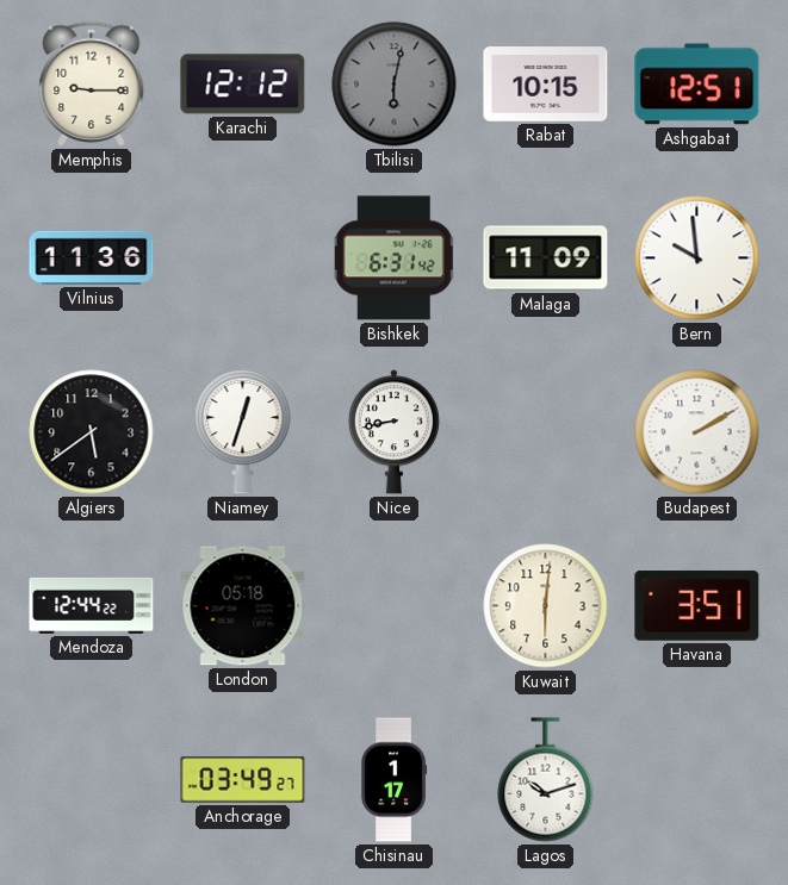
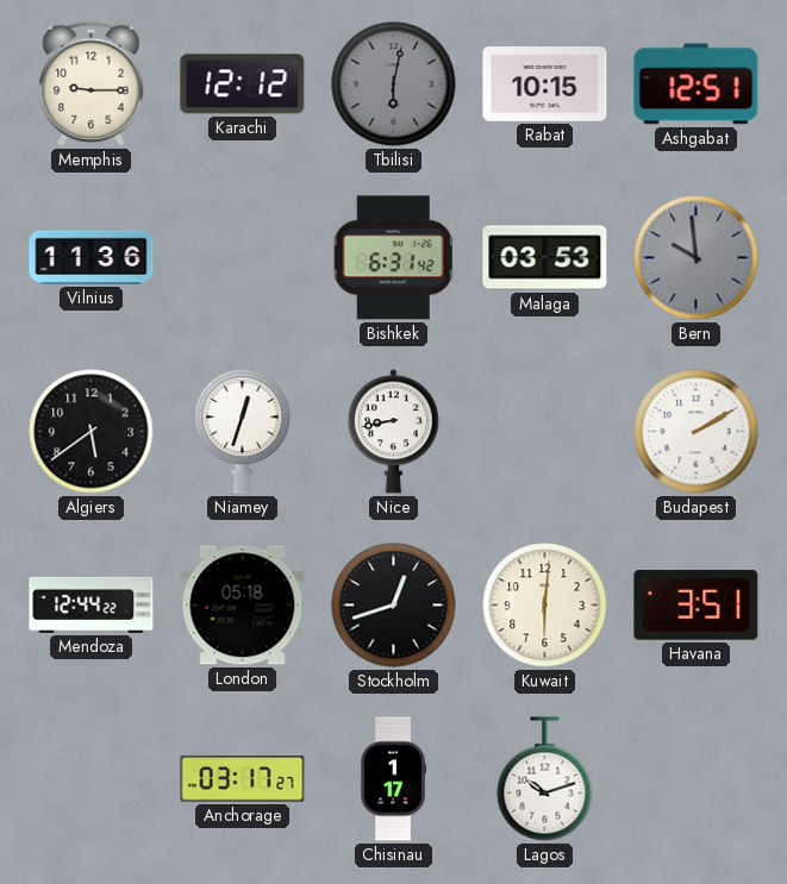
Malaga: 11:09 -> 03:53 (545, 258)
Bern dial: white -> grey (697, 258)
Stockholm: none -> 12:42 (394, 606)
Anchorage: 03:49 -> 03:17 (243, 779)
